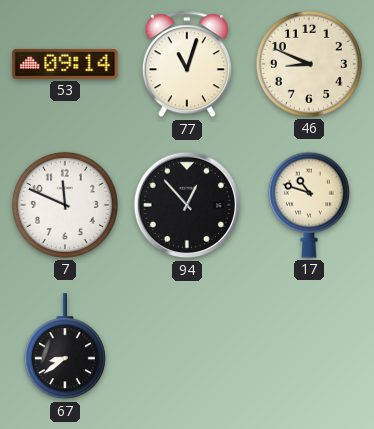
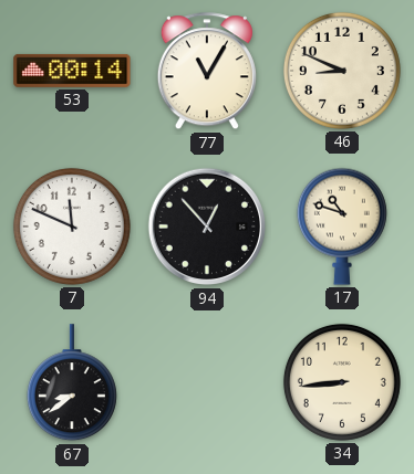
53: 09:14 -> 00:14 (72, 71)
77: 11:03 -> 11:05 (207, 72)
34: none -> 8:44 (342, 382)
